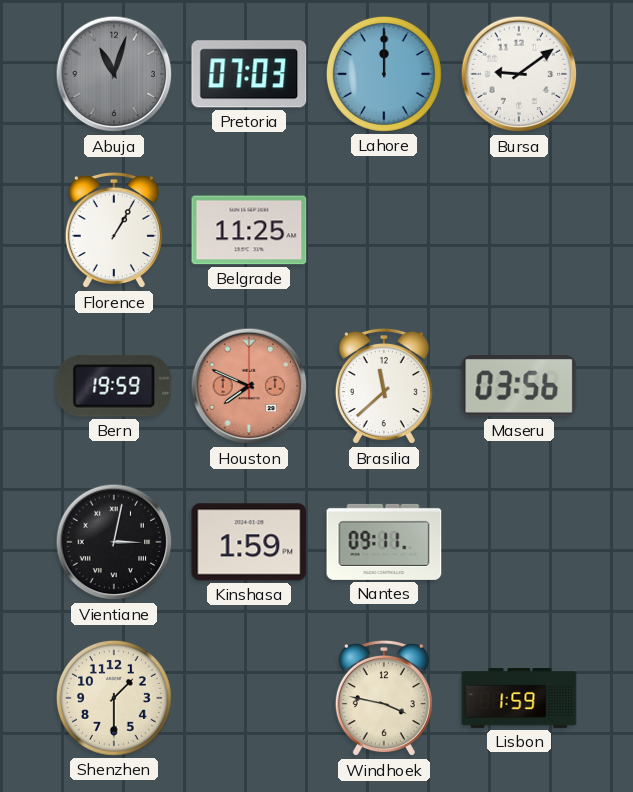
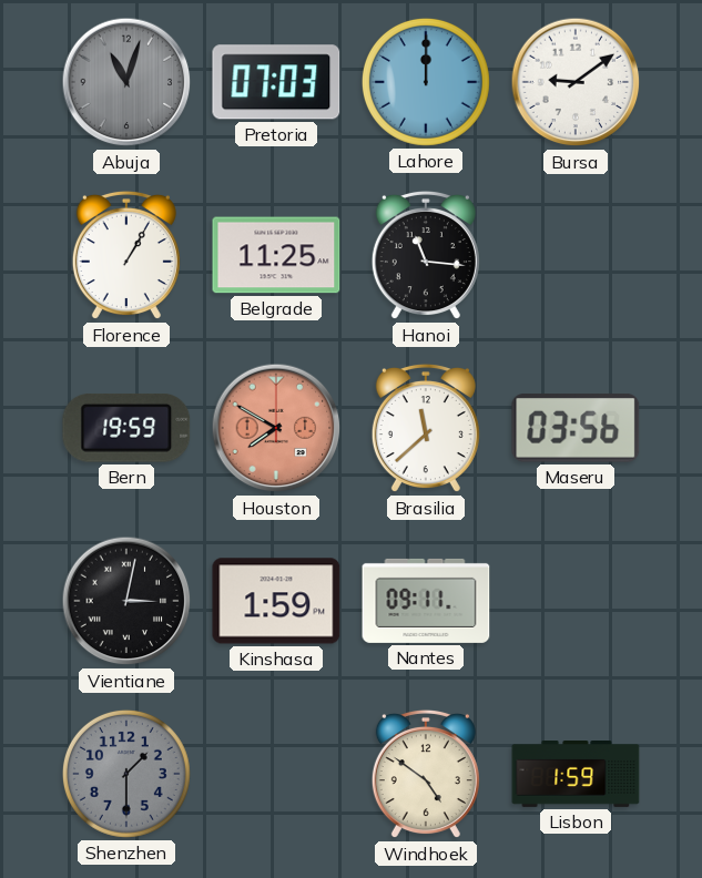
Hanoi: none -> 11:16 (426, 255)
Houston: 7:49 -> 7:50 (276, 428)
Shenzhen dial: cream -> grey (126, 774)
Windhoek: 3:47 -> 4:51 (426, 774)
